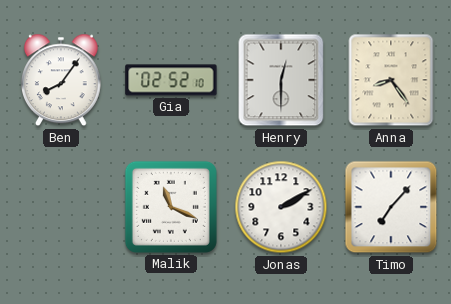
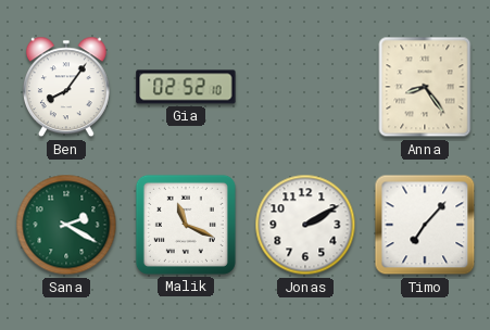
Henry: 12:30 -> none (281, 80)
Sana: none -> 2:20 (66, 225)
